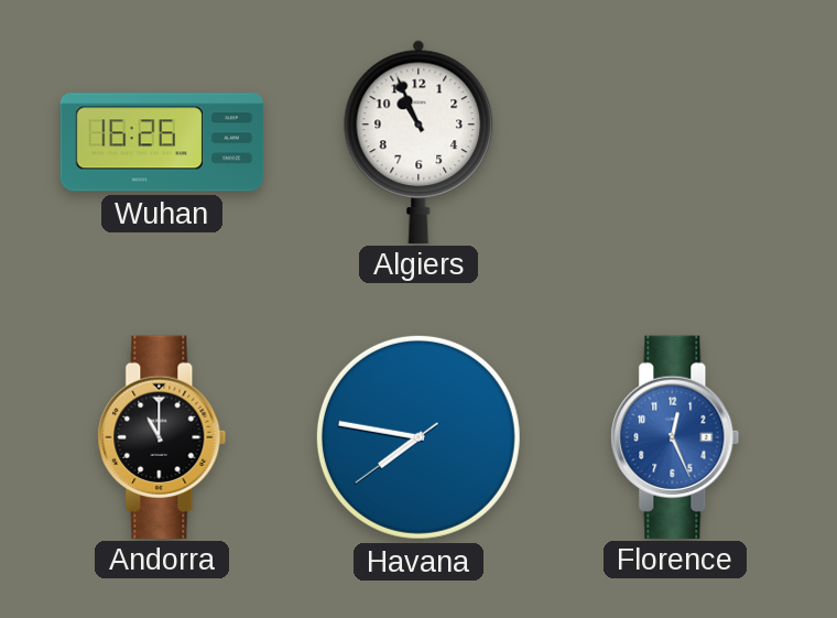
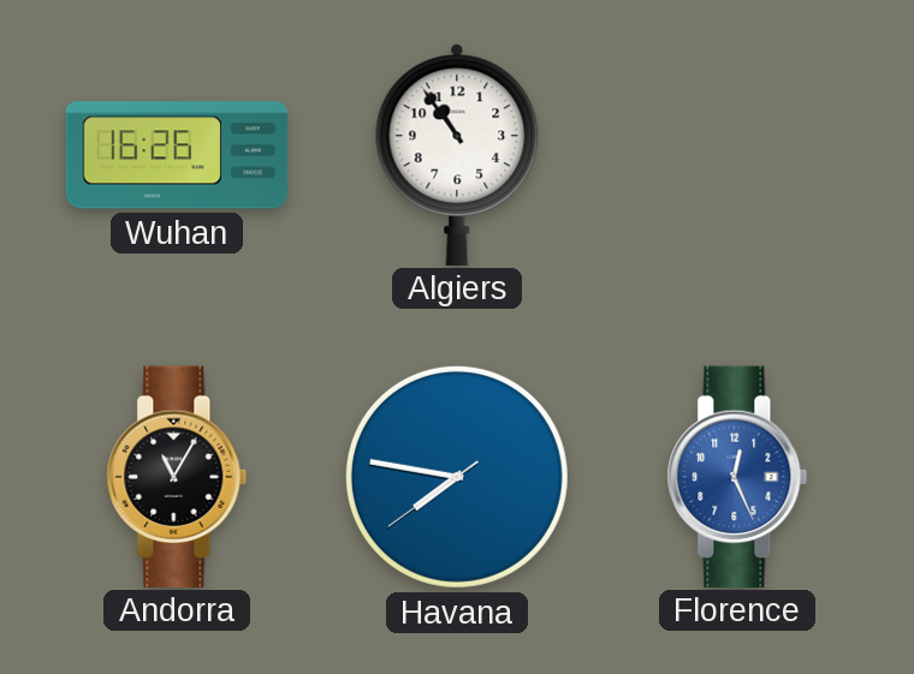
Algiers: 10:56 -> 10:54 (457, 154)
Andorra: 11:00 -> 11:05 (177, 476)
